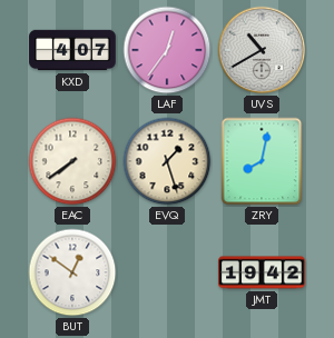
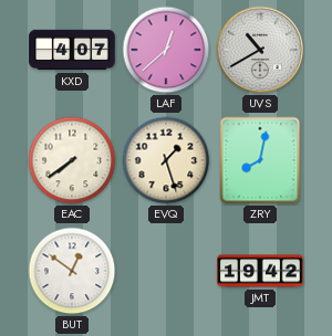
LAF: 12:36 -> 12:38 (166, 50)
